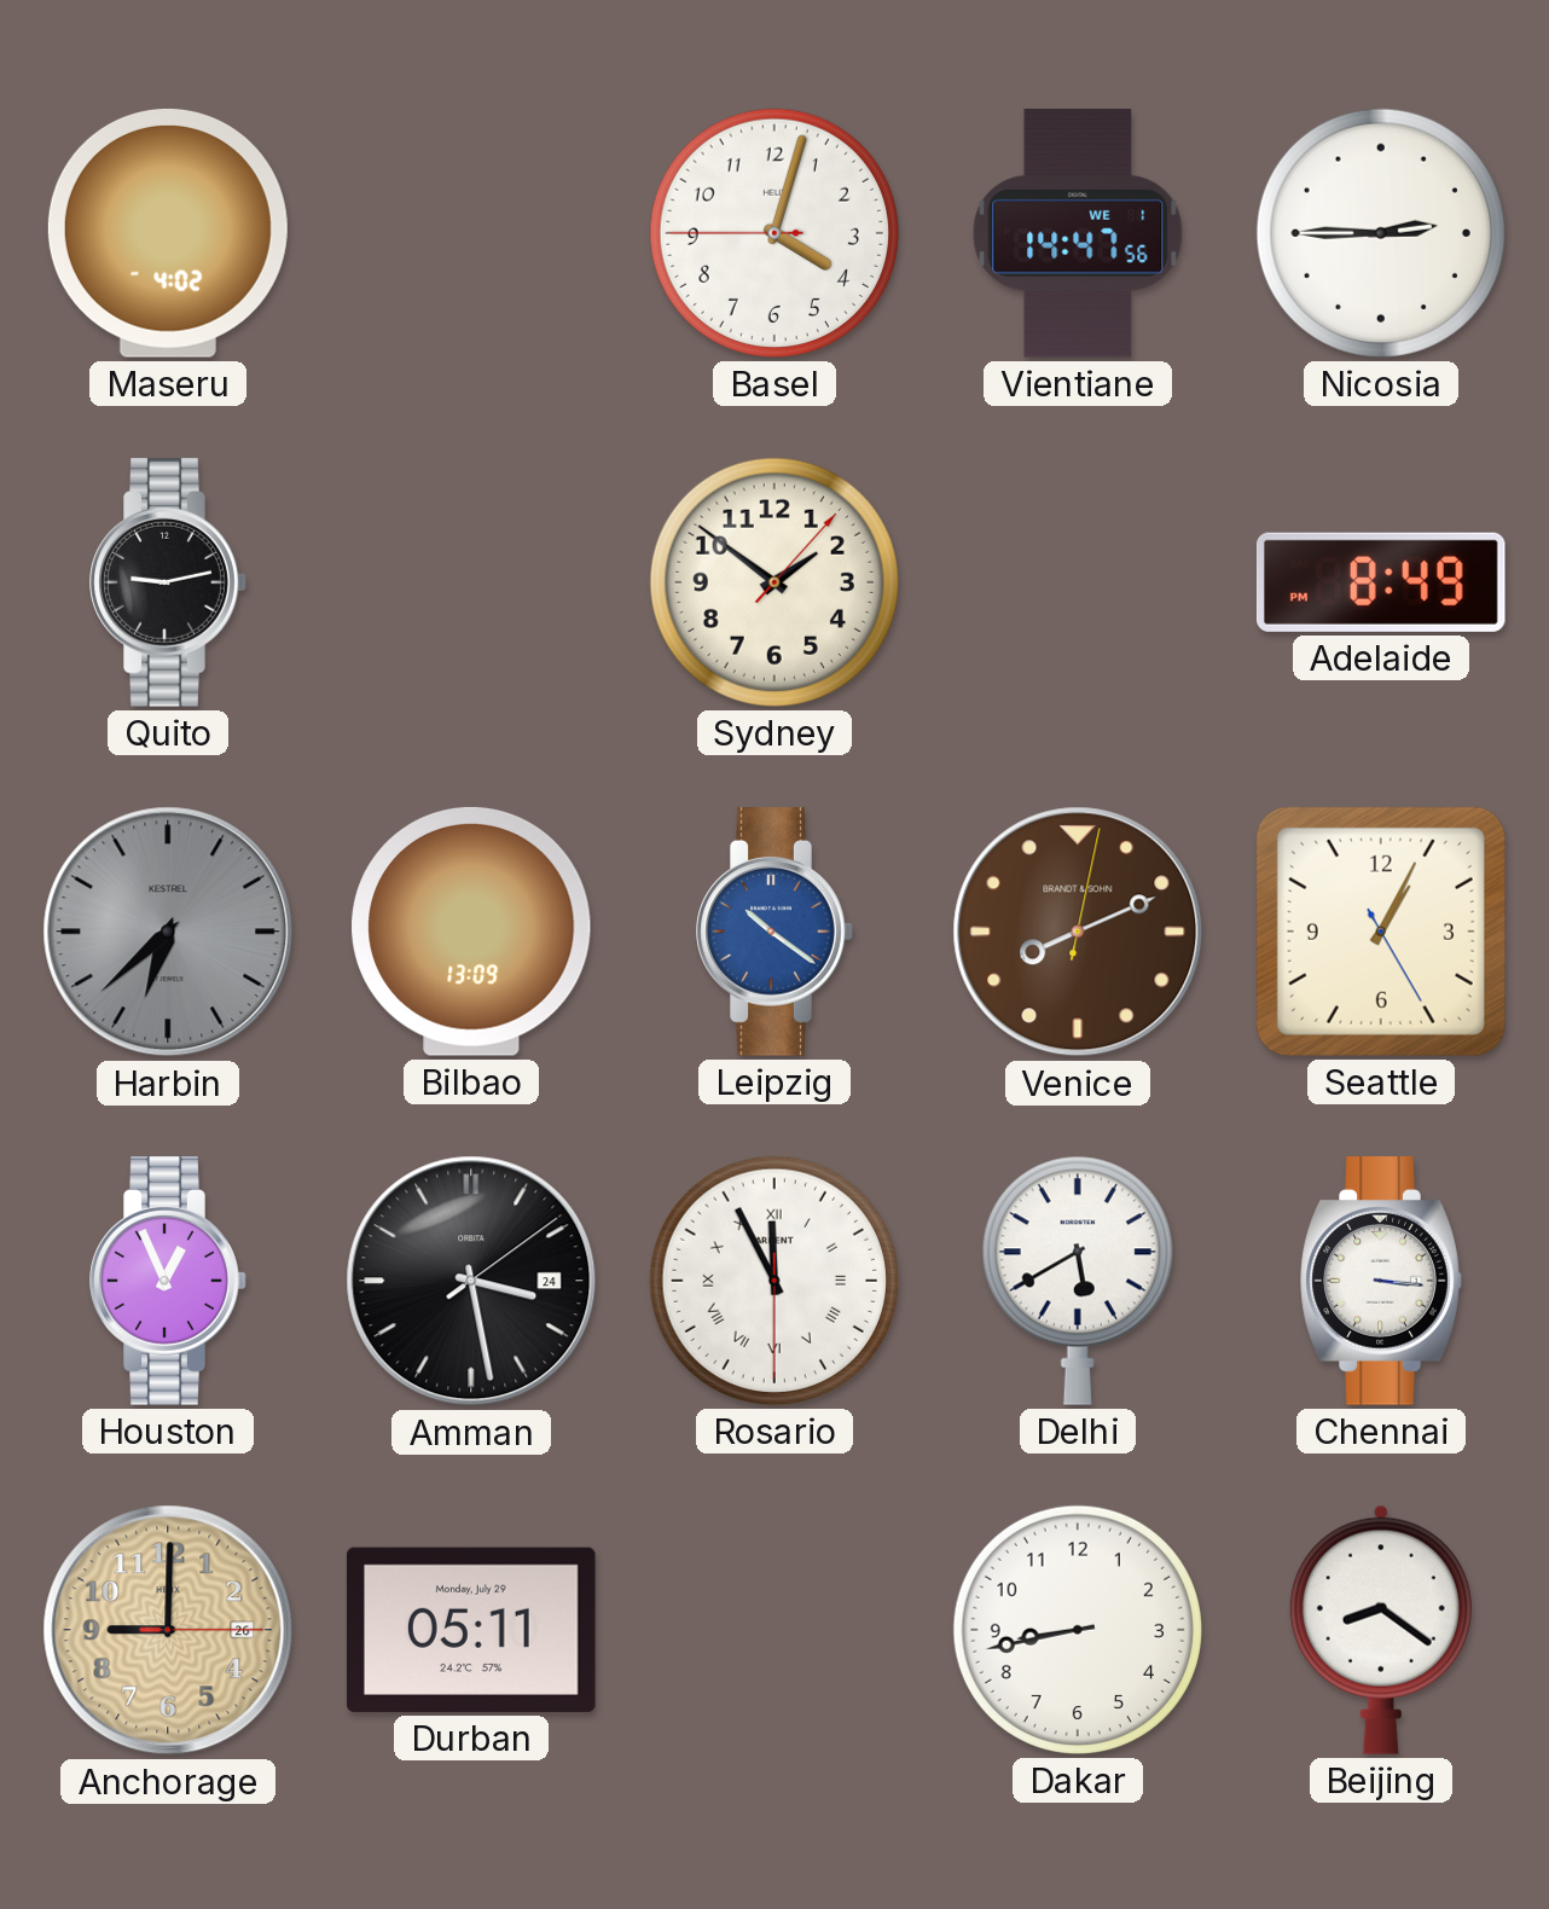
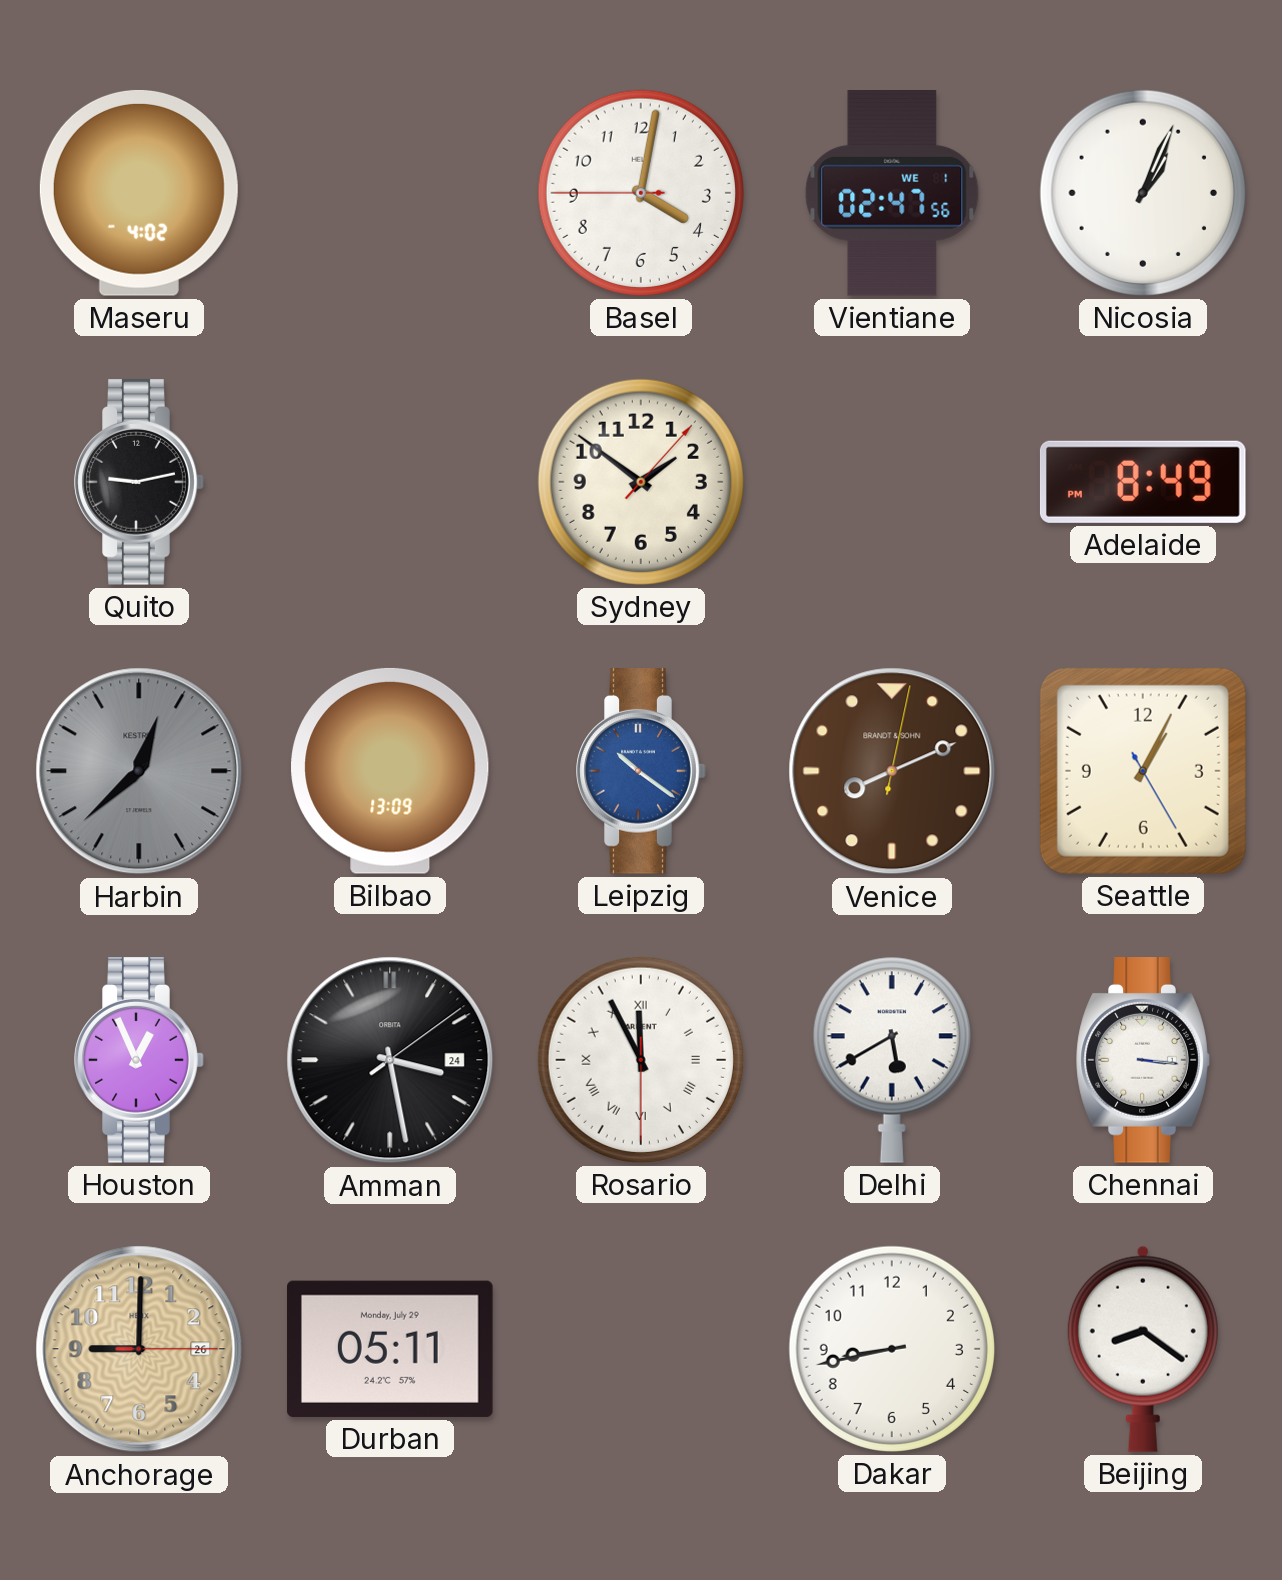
Basel: 4:02 -> 4:01 (641, 193)
Vientiane: 14:47 -> 02:47 (892, 194)
Nicosia: 2:45 -> 1:04 (1143, 193)
Harbin: 6:38 -> 12:38 (139, 771)
